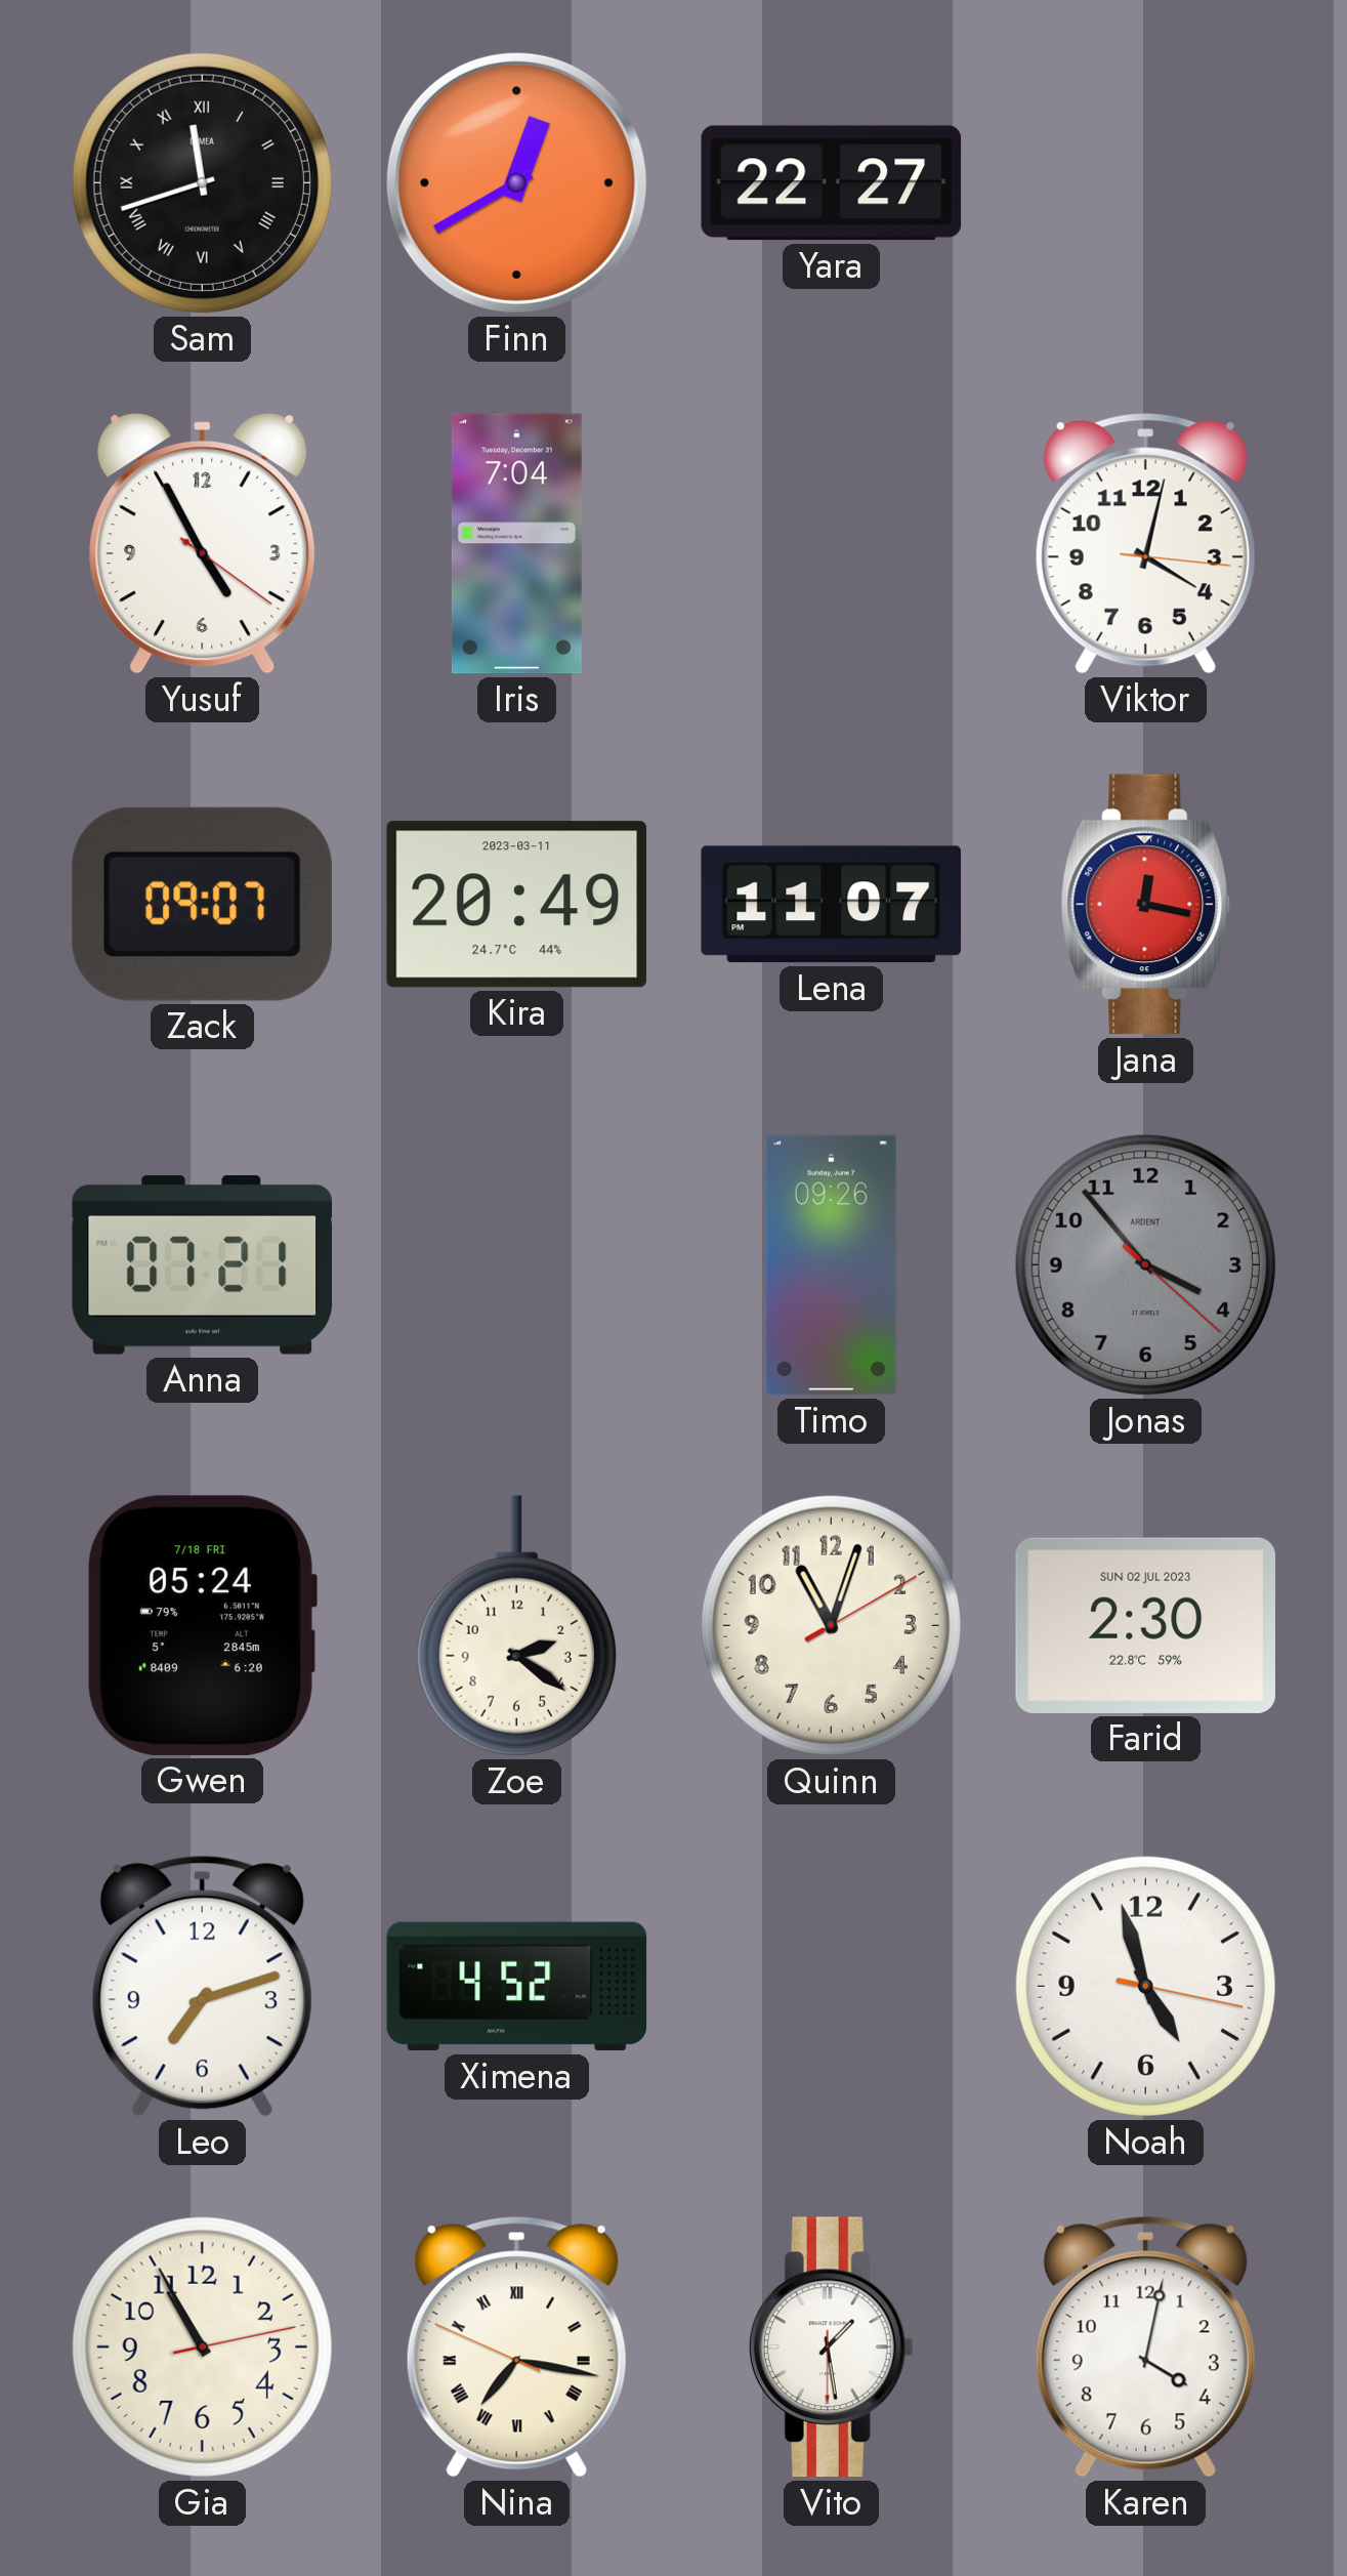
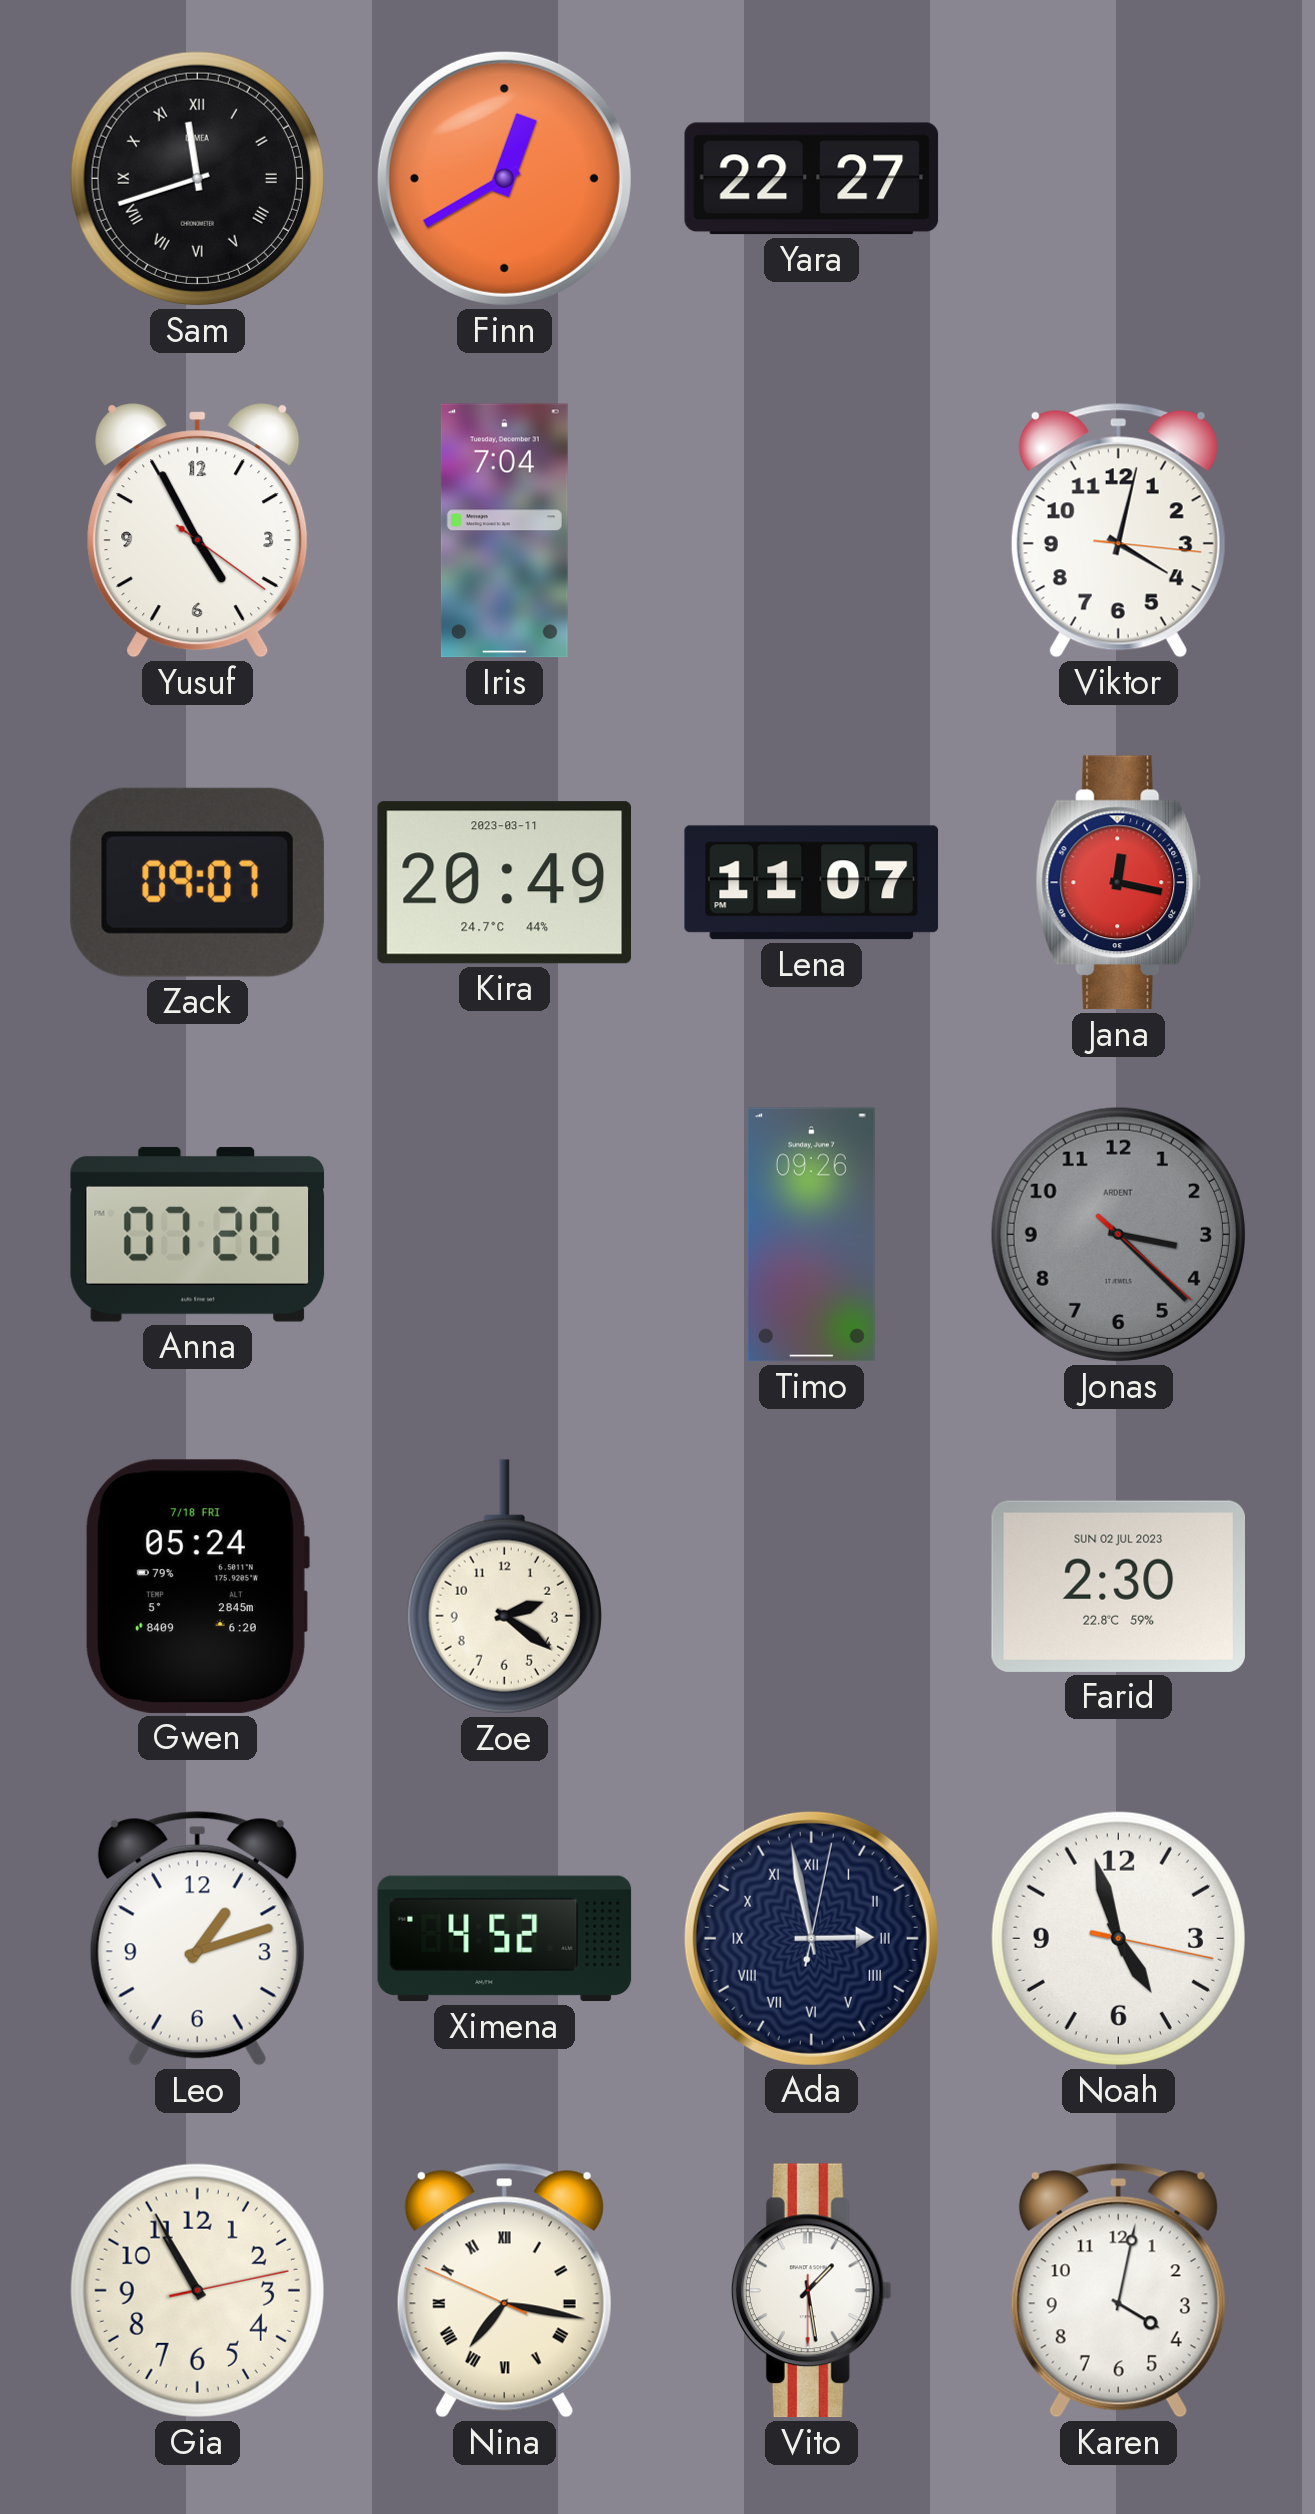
Anna: 07:21 -> 07:20 (198, 1234)
Jonas: 3:53 -> 3:22 (1118, 1234)
Quinn: 11:03 -> none (831, 1625)
Leo: 7:12 -> 1:12 (197, 1939)
Ada: none -> 2:58 (811, 1938)
